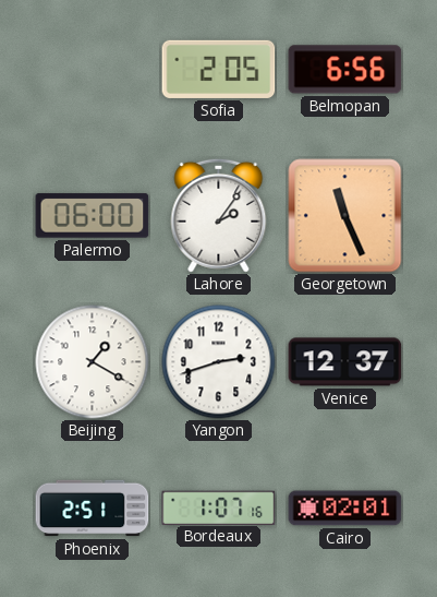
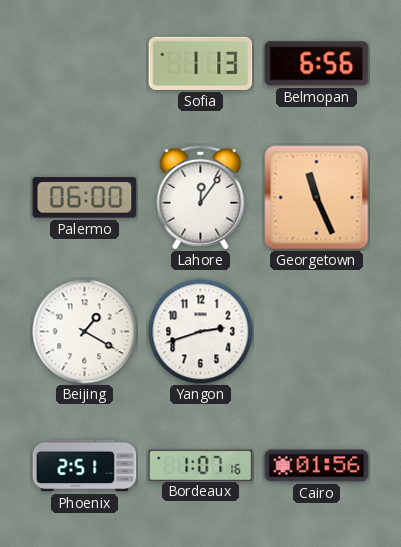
Sofia: 2:05 -> 1:13 (201, 63)
Lahore: 2:06 -> 12:06 (201, 197)
Venice: 12:37 -> none (345, 362)
Cairo: 02:01 -> 01:56 (317, 466)
